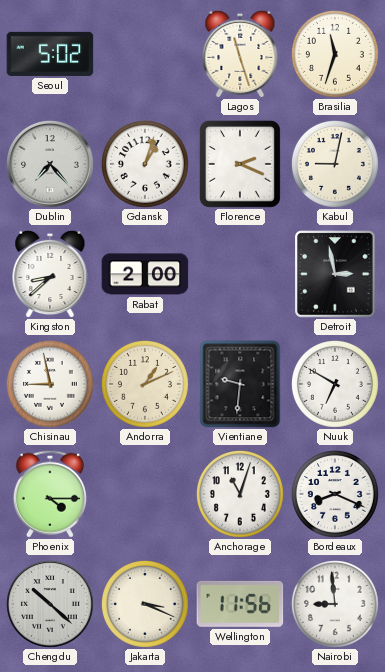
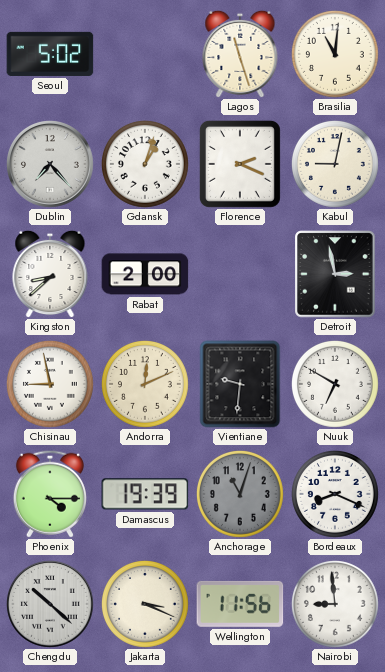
Brasilia: 11:33 -> 11:01 (335, 54)
Andorra: 1:11 -> 12:11 (145, 384)
Damascus: none -> 19:39 (145, 494)
Anchorage dial: white -> grey (240, 494)
